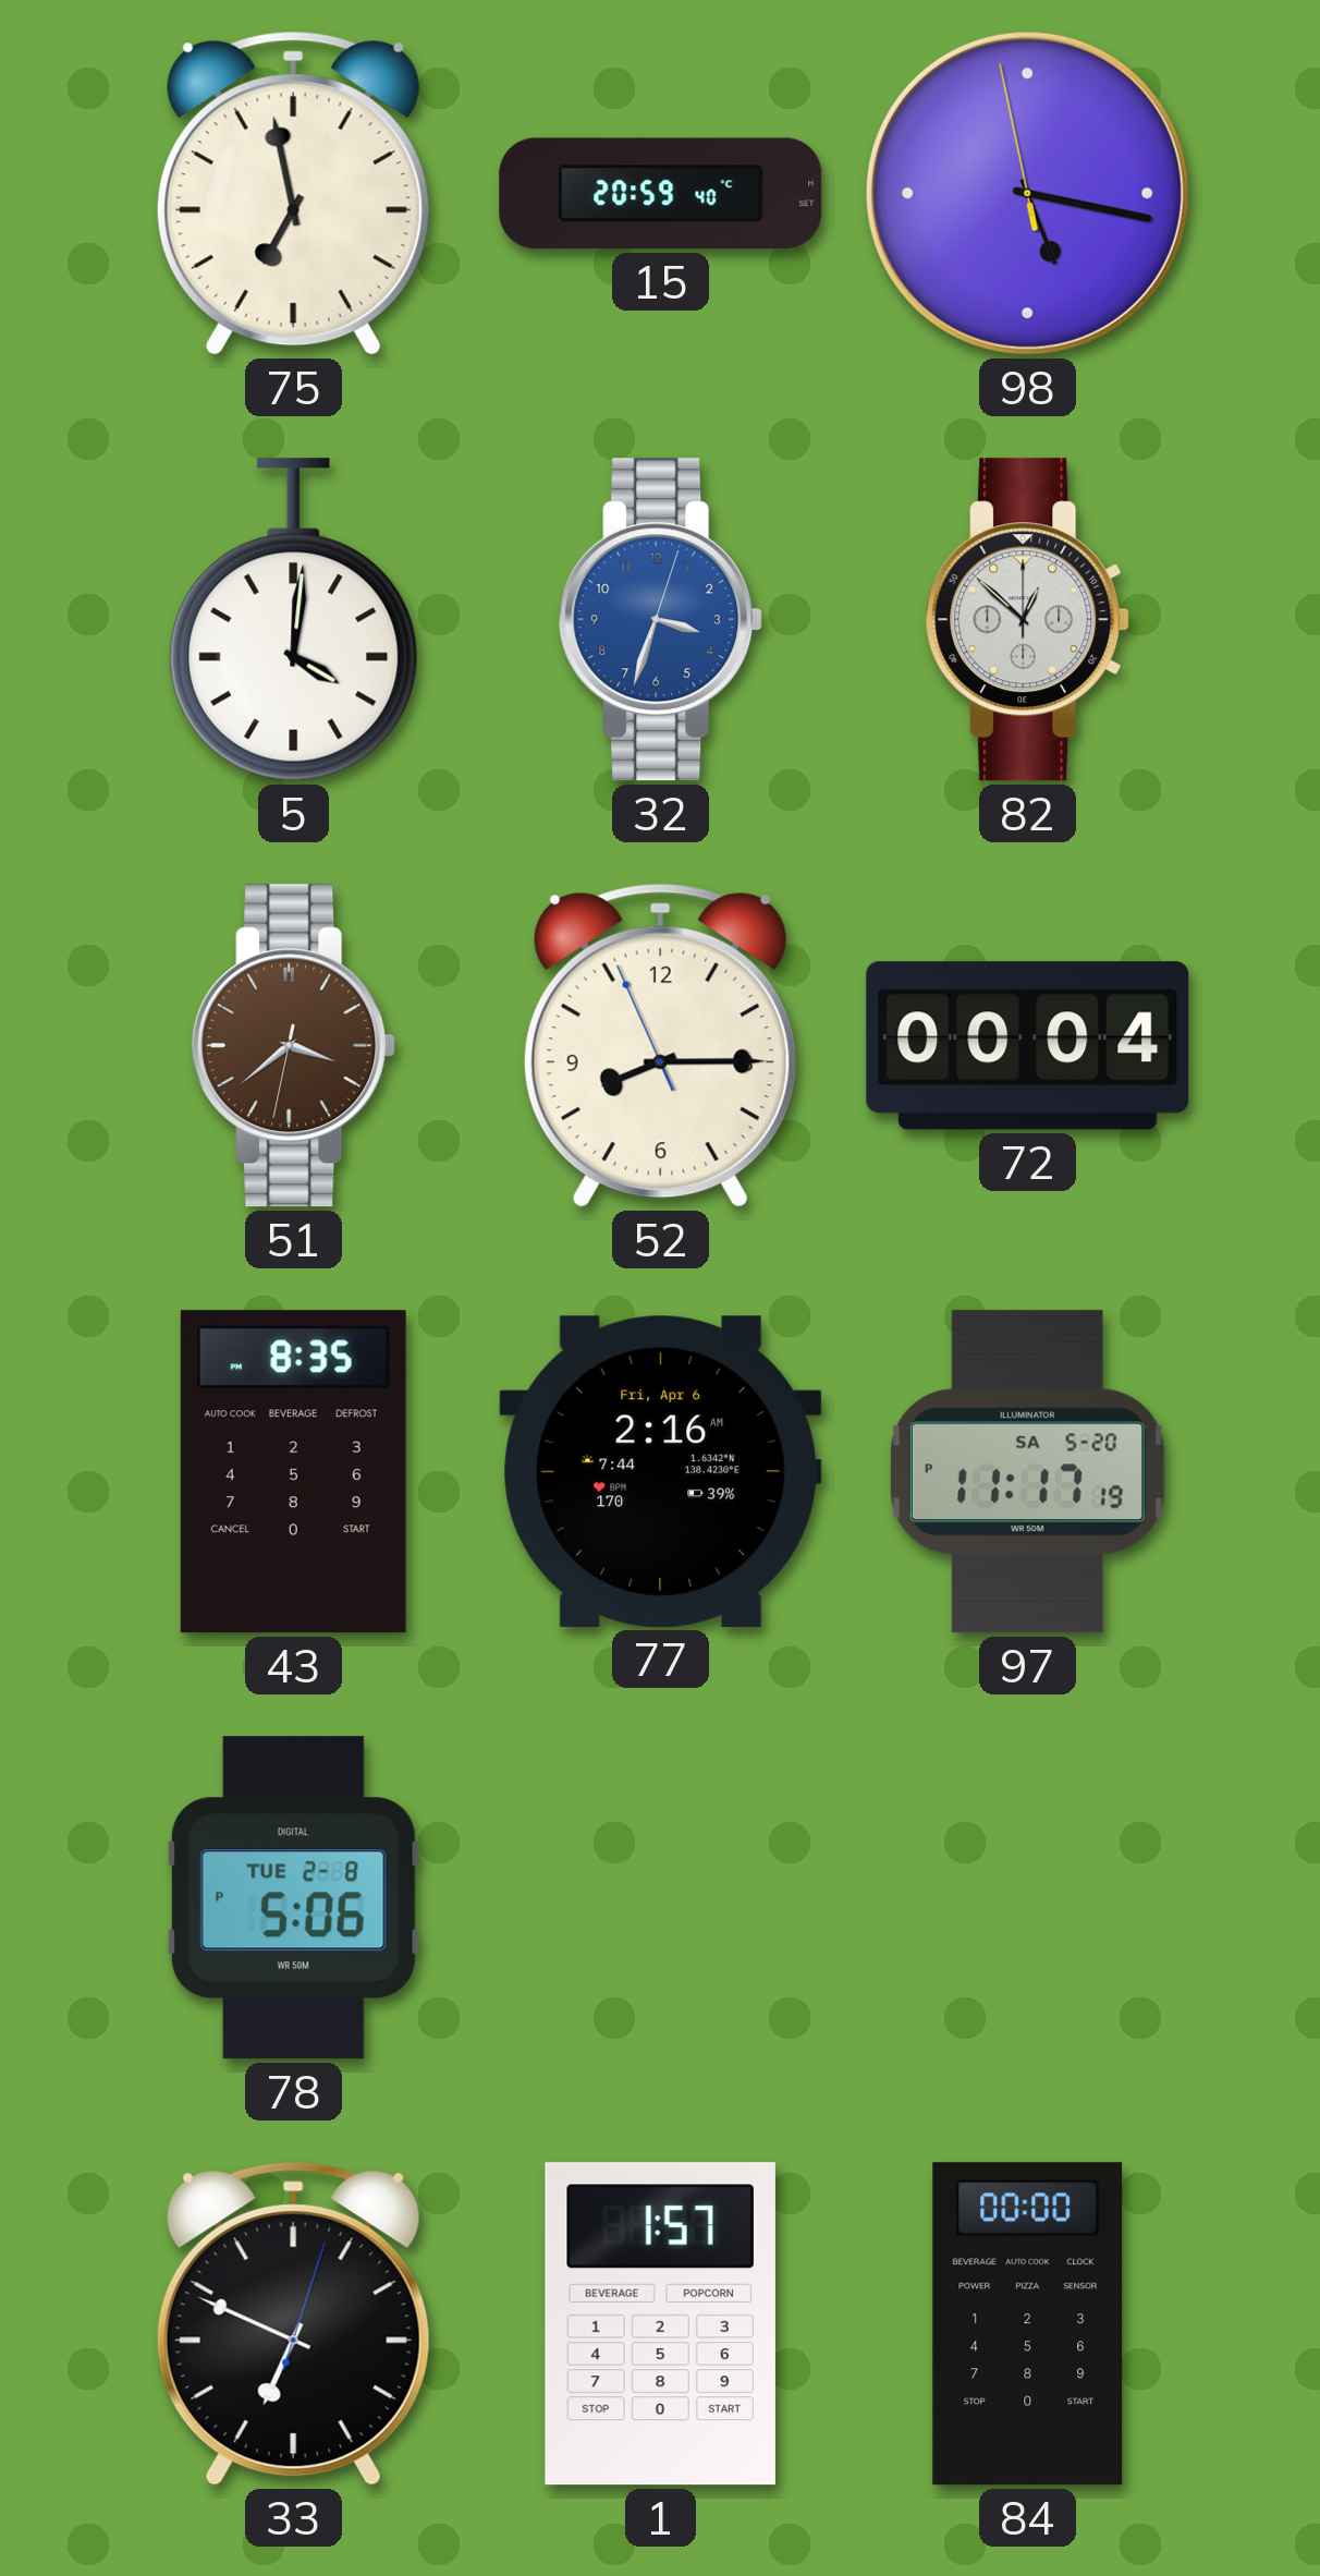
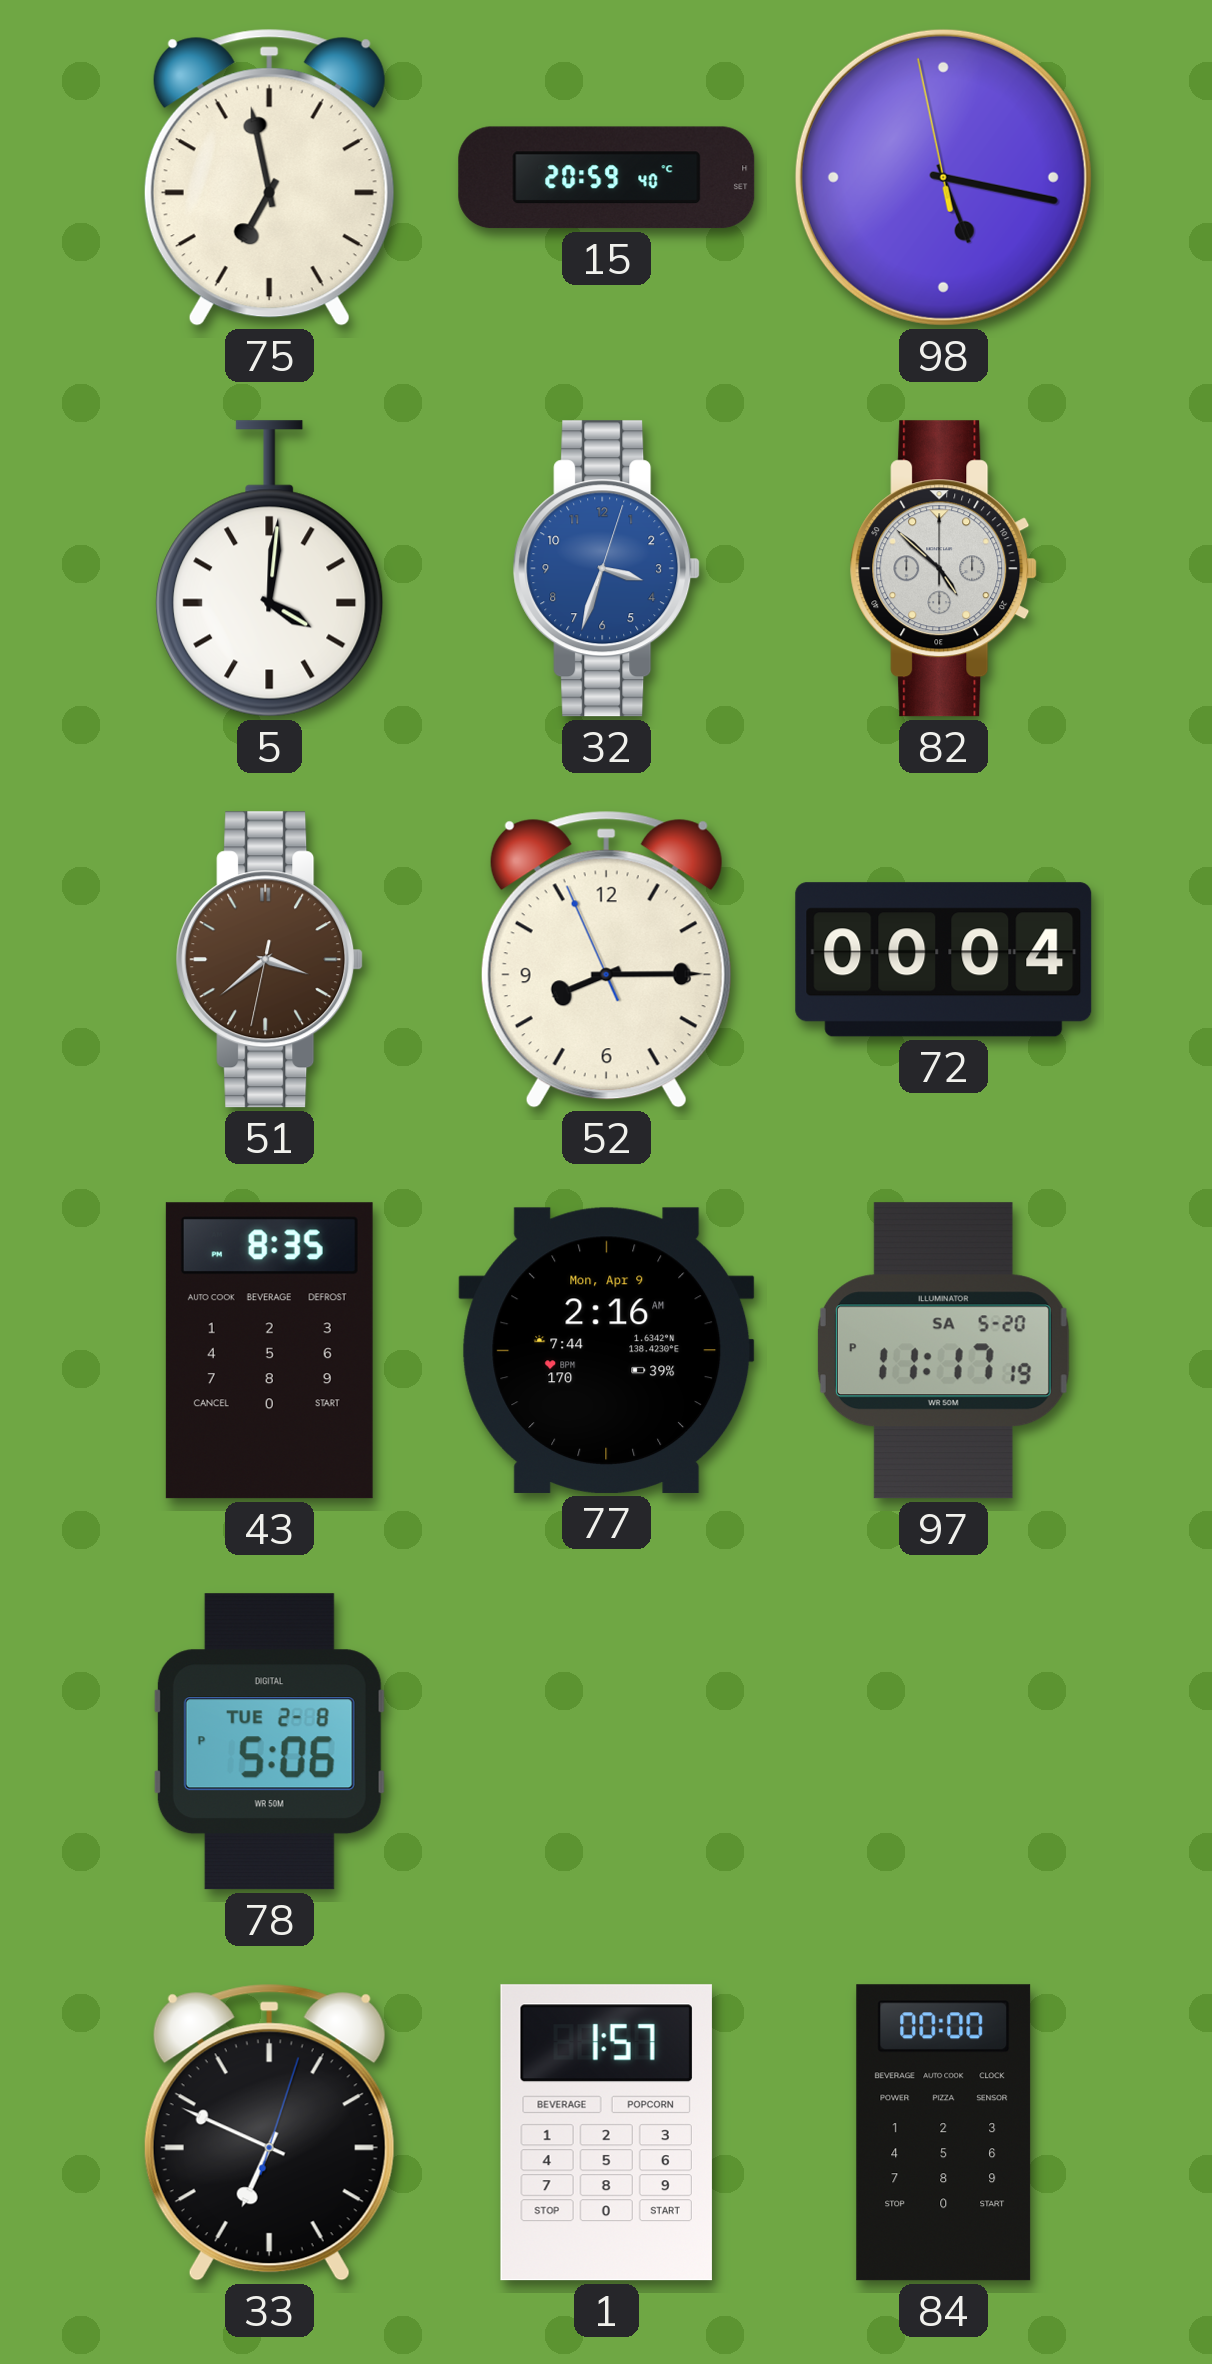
82: 12:52 -> 4:52 (944, 569)
77 date: Fri, Apr 6 -> Mon, Apr 9 (607, 1350)
